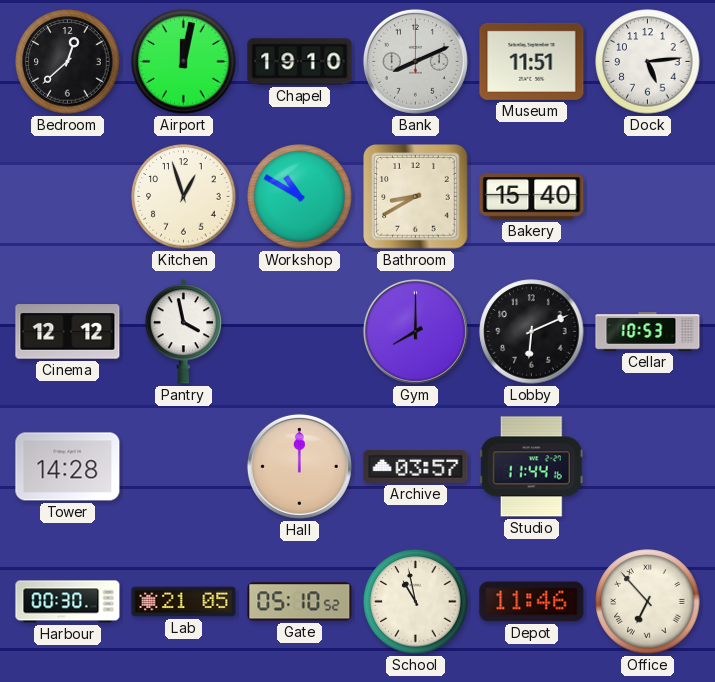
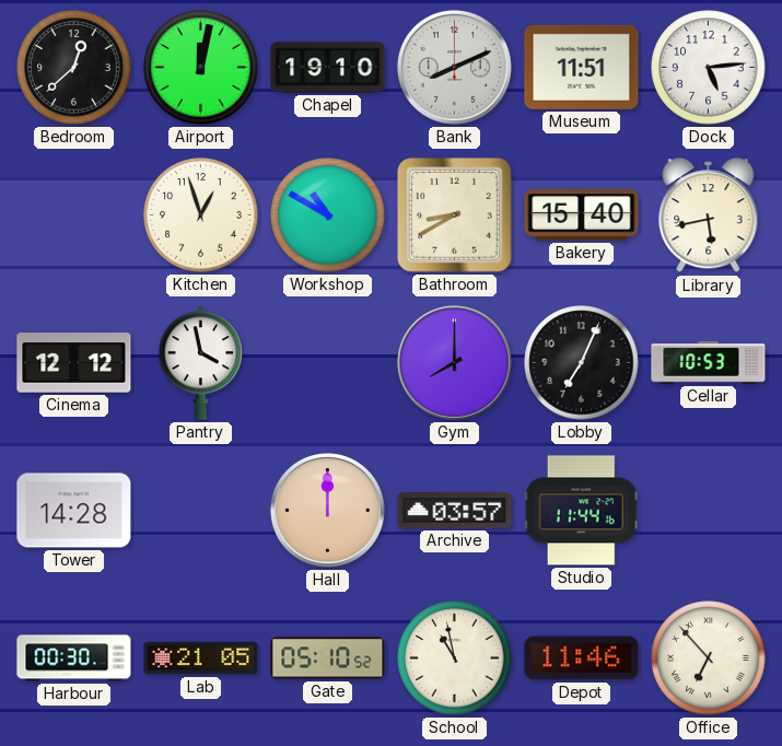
Library: none -> 5:43 (709, 215)
Lobby: 6:11 -> 7:04 (582, 363)
